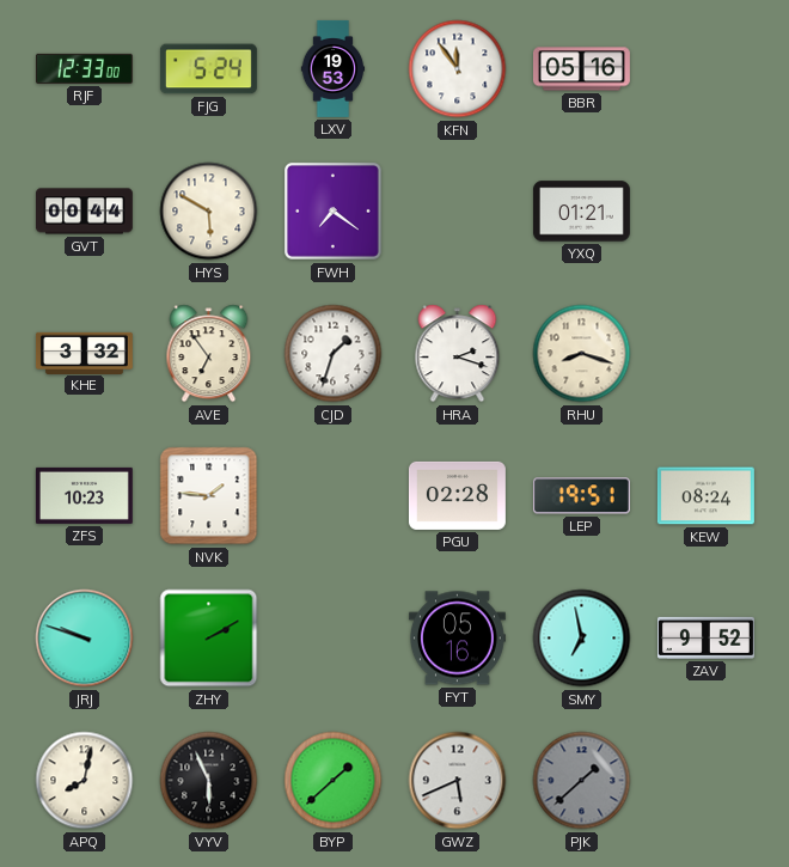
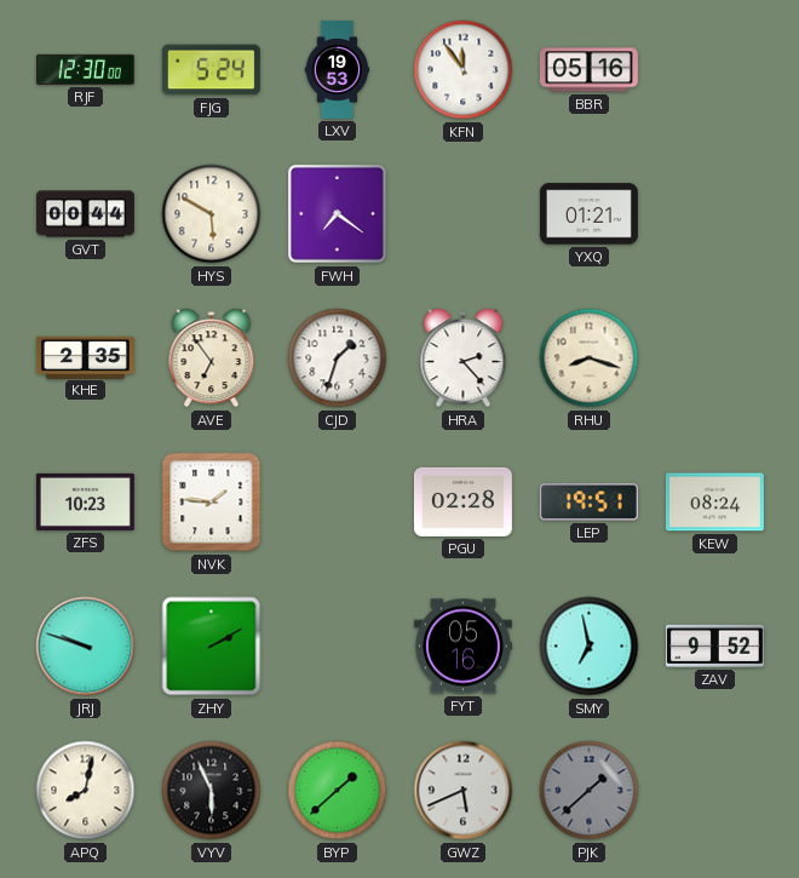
RJF: 12:33 -> 12:30 (85, 69)
KHE: 3:32 -> 2:35 (85, 357)
HRA: 2:18 -> 2:23 (464, 358)
